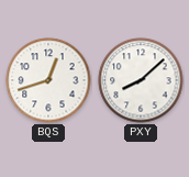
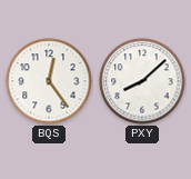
BQS: 12:42 -> 12:24 (49, 81)
